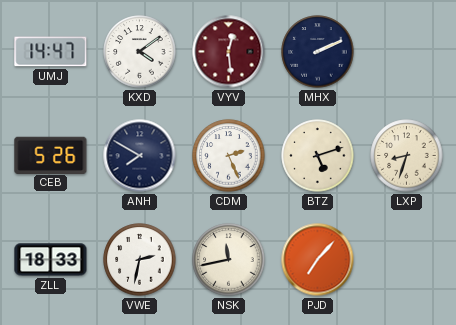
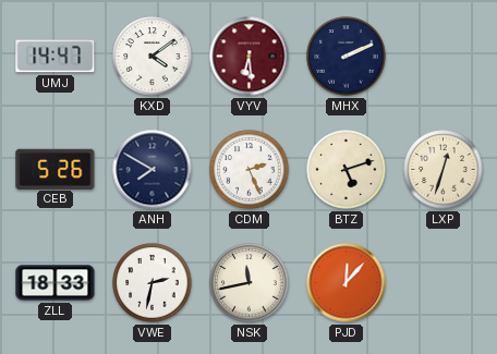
VYV: 12:29 -> 6:29 (250, 57)
LXP: 8:33 -> 12:33 (444, 170)
PJD: 7:07 -> 12:07 (347, 283)
